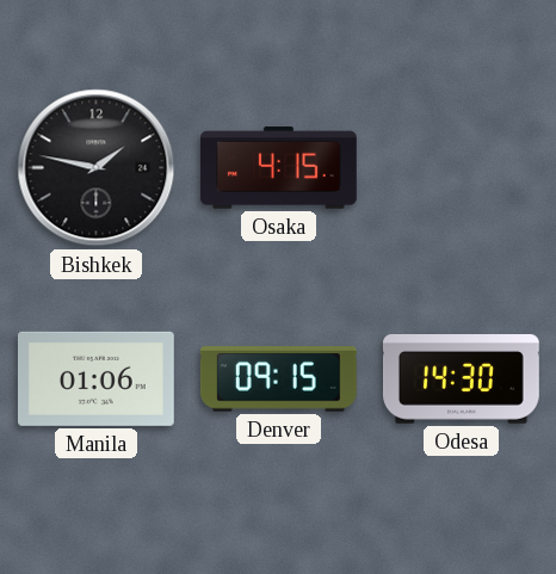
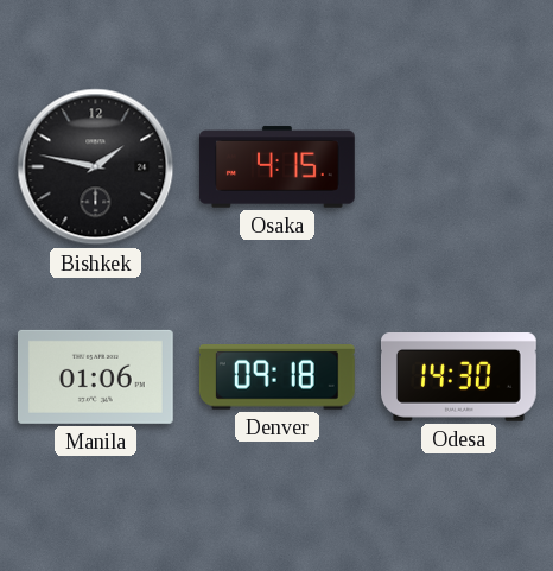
Denver: 09:15 -> 09:18 (276, 378)
